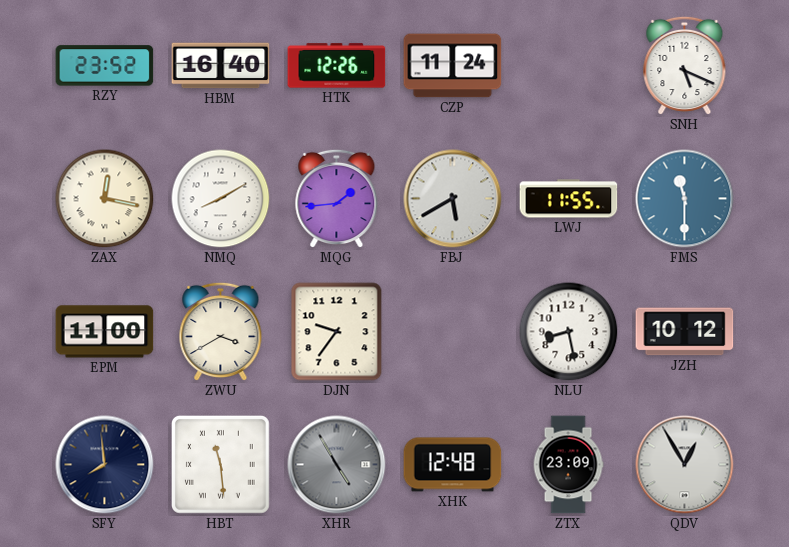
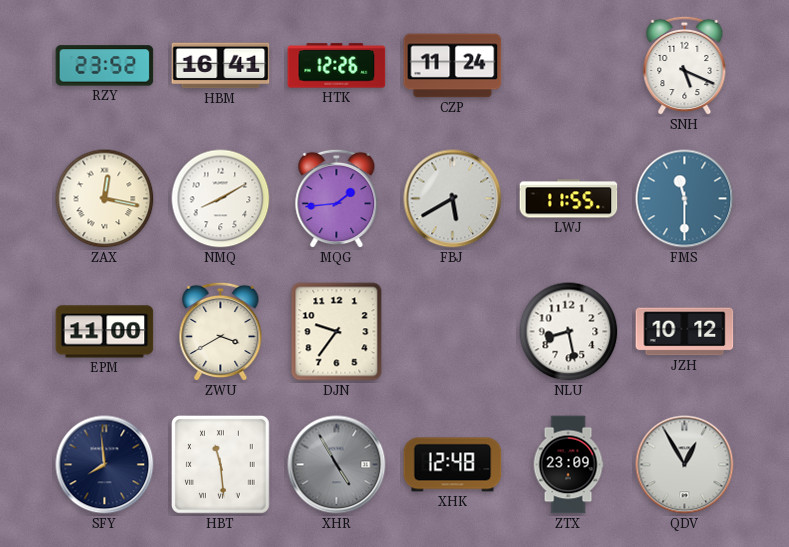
HBM: 16:40 -> 16:41 (221, 66)
